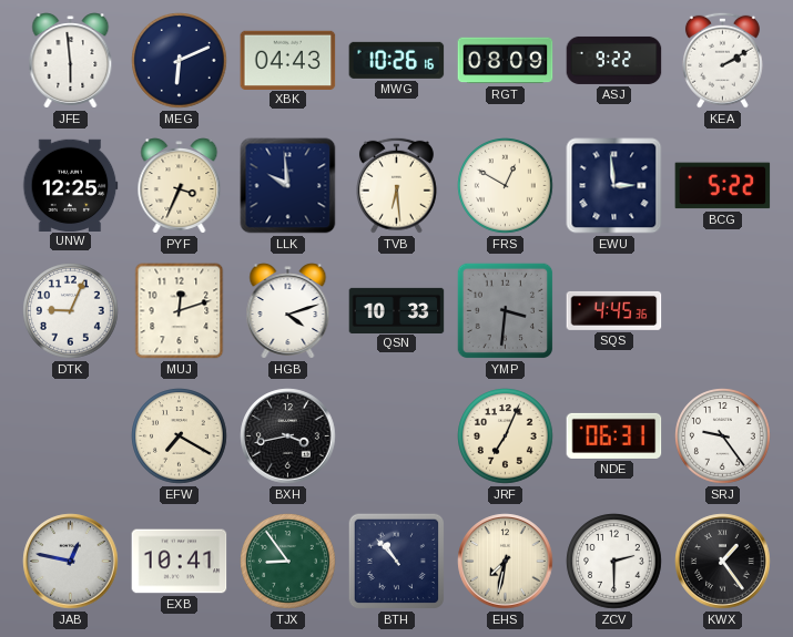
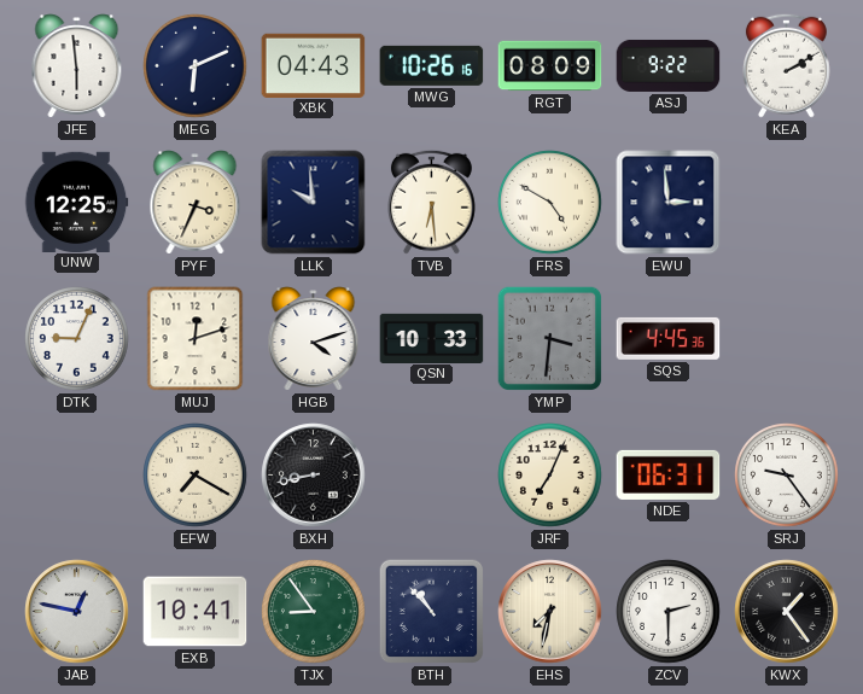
FRS: 12:50 -> 4:50 (550, 203)
BCG: 5:22 -> none (723, 186)
BXH: 3:43 -> 8:43 (314, 476)
